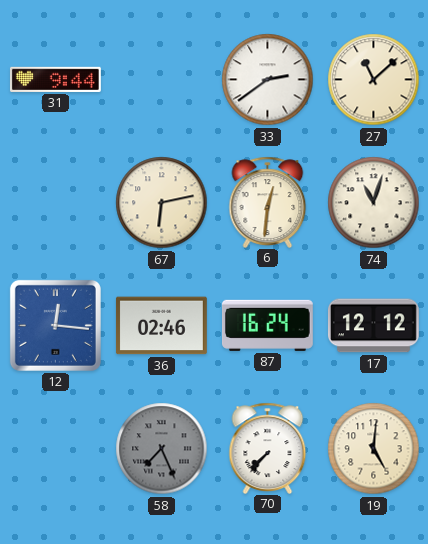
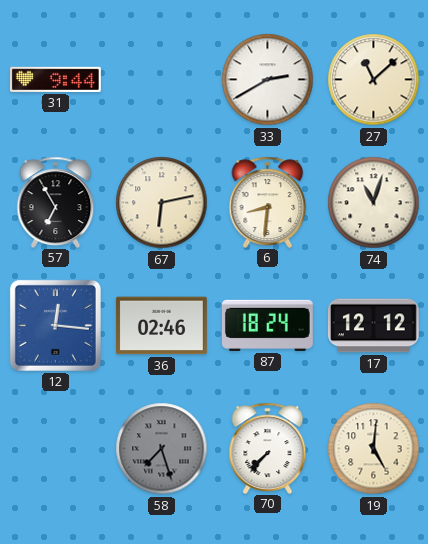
33: 2:39 -> 2:40 (268, 80)
57: none -> 6:55 (56, 202)
6: 12:31 -> 8:31 (268, 202)
87: 16:24 -> 18:24 (267, 325)
58: 7:26 -> 7:27 (162, 449)
